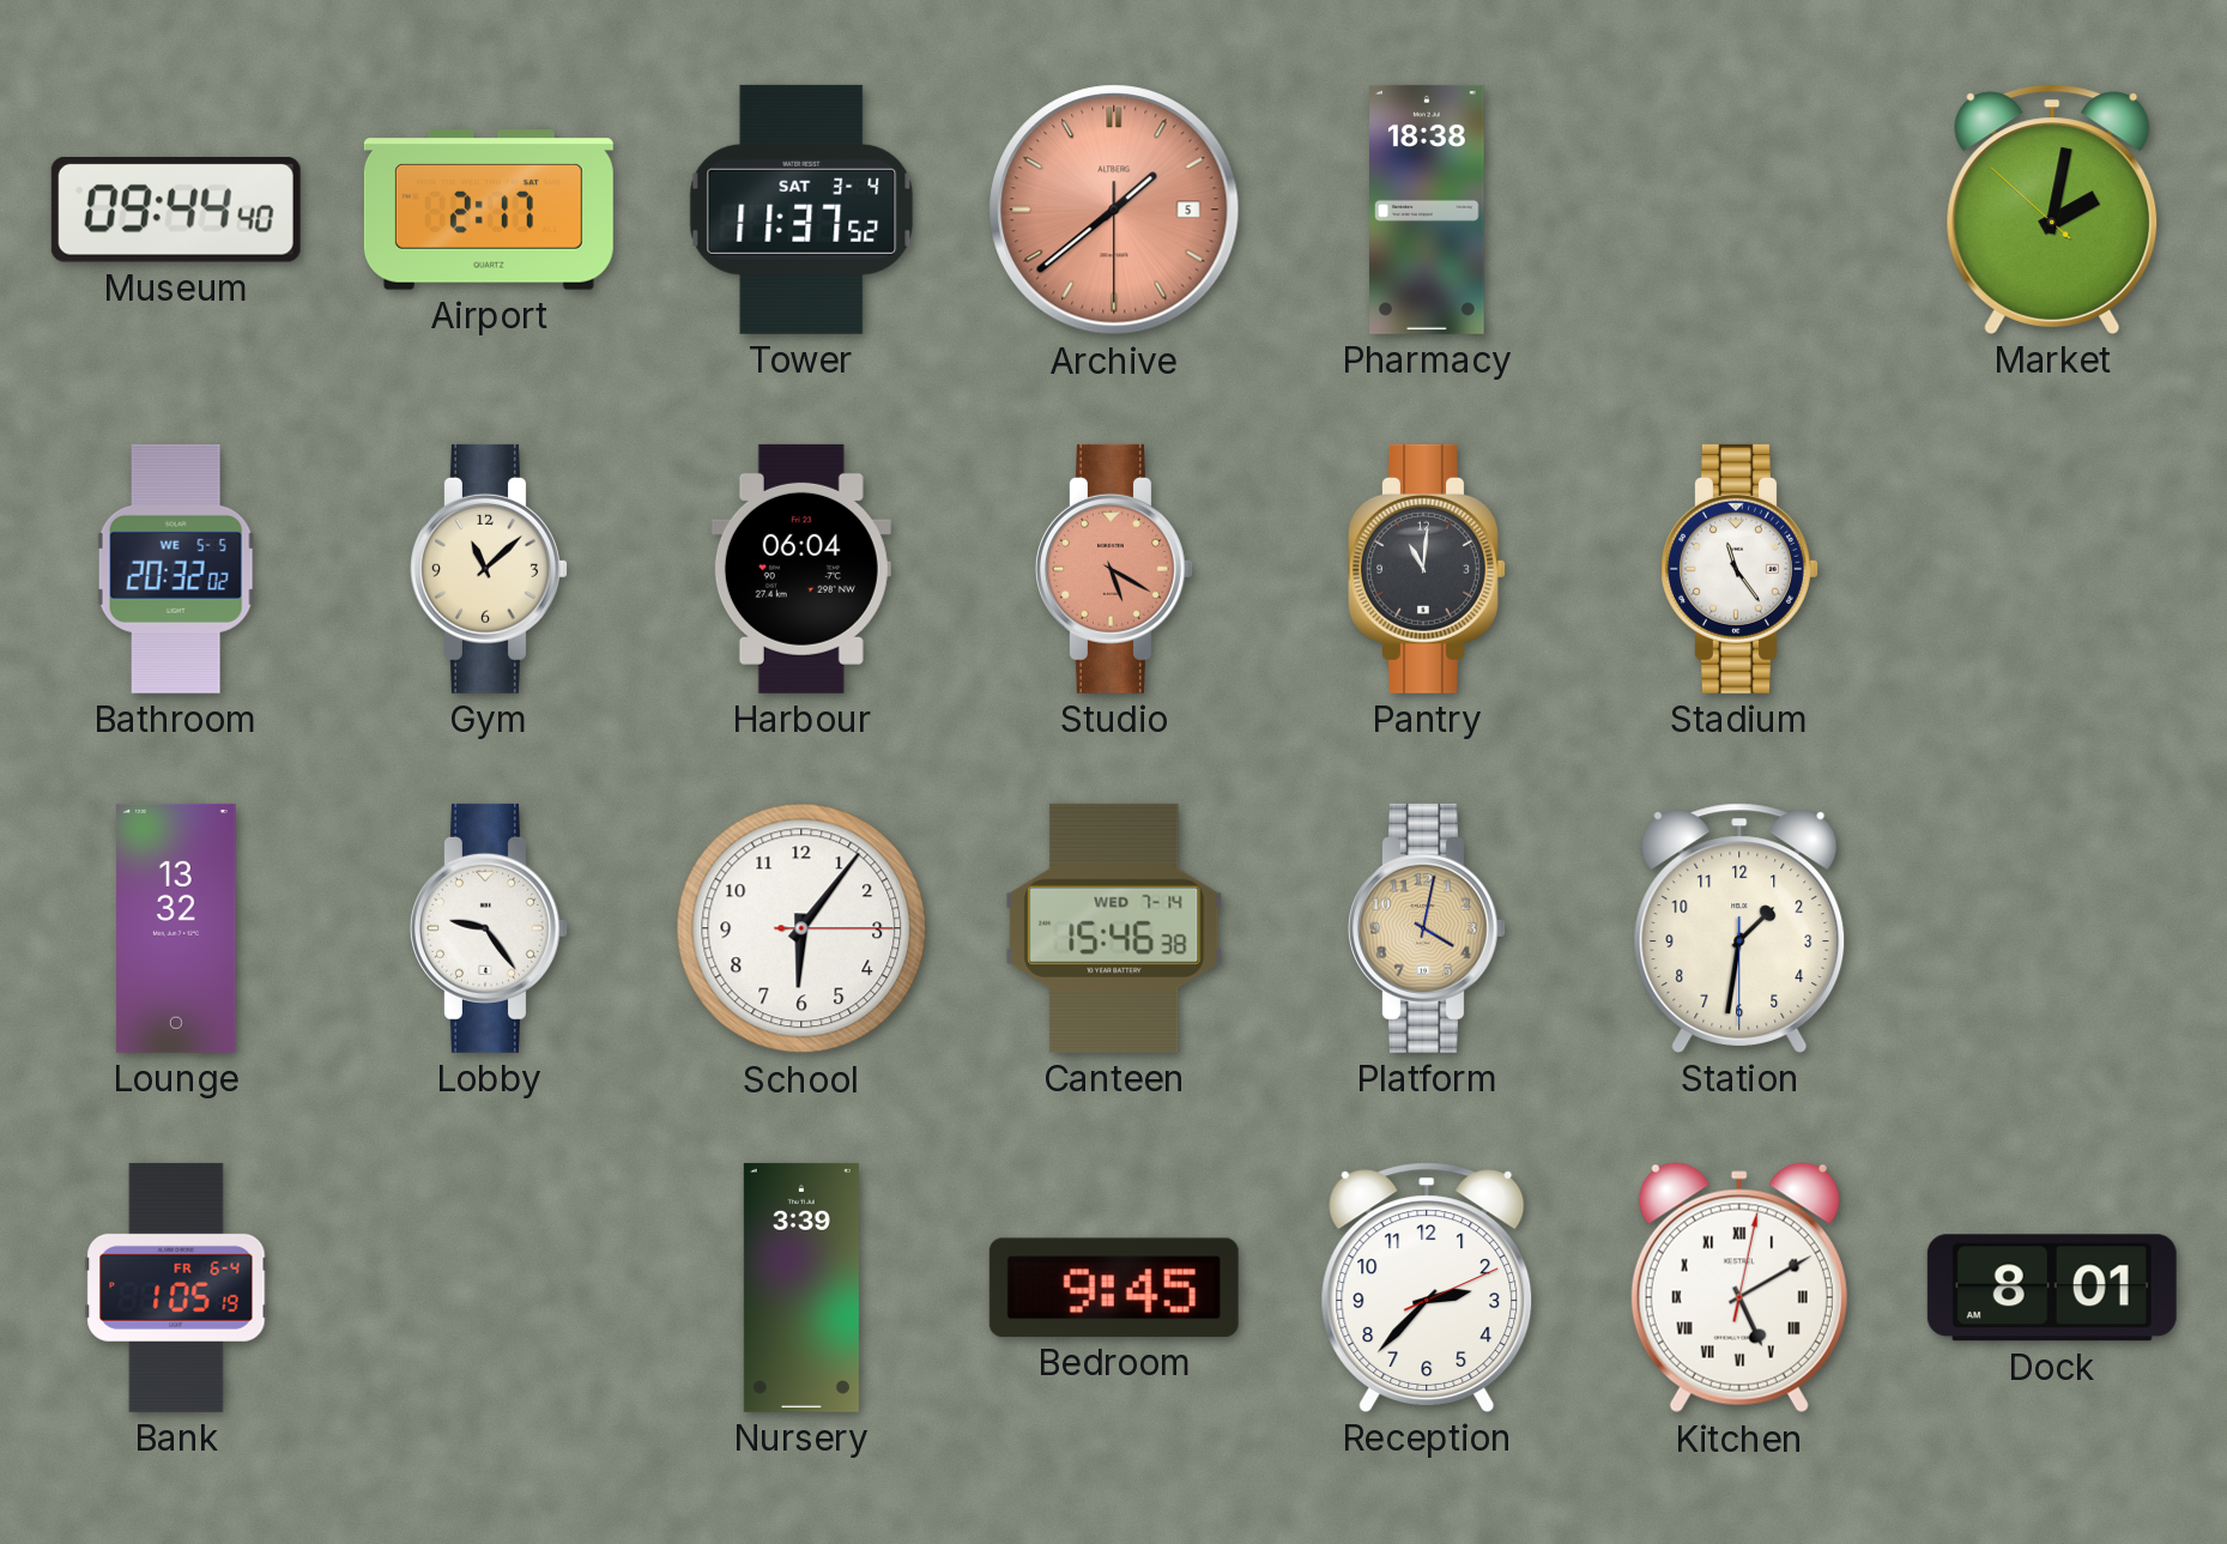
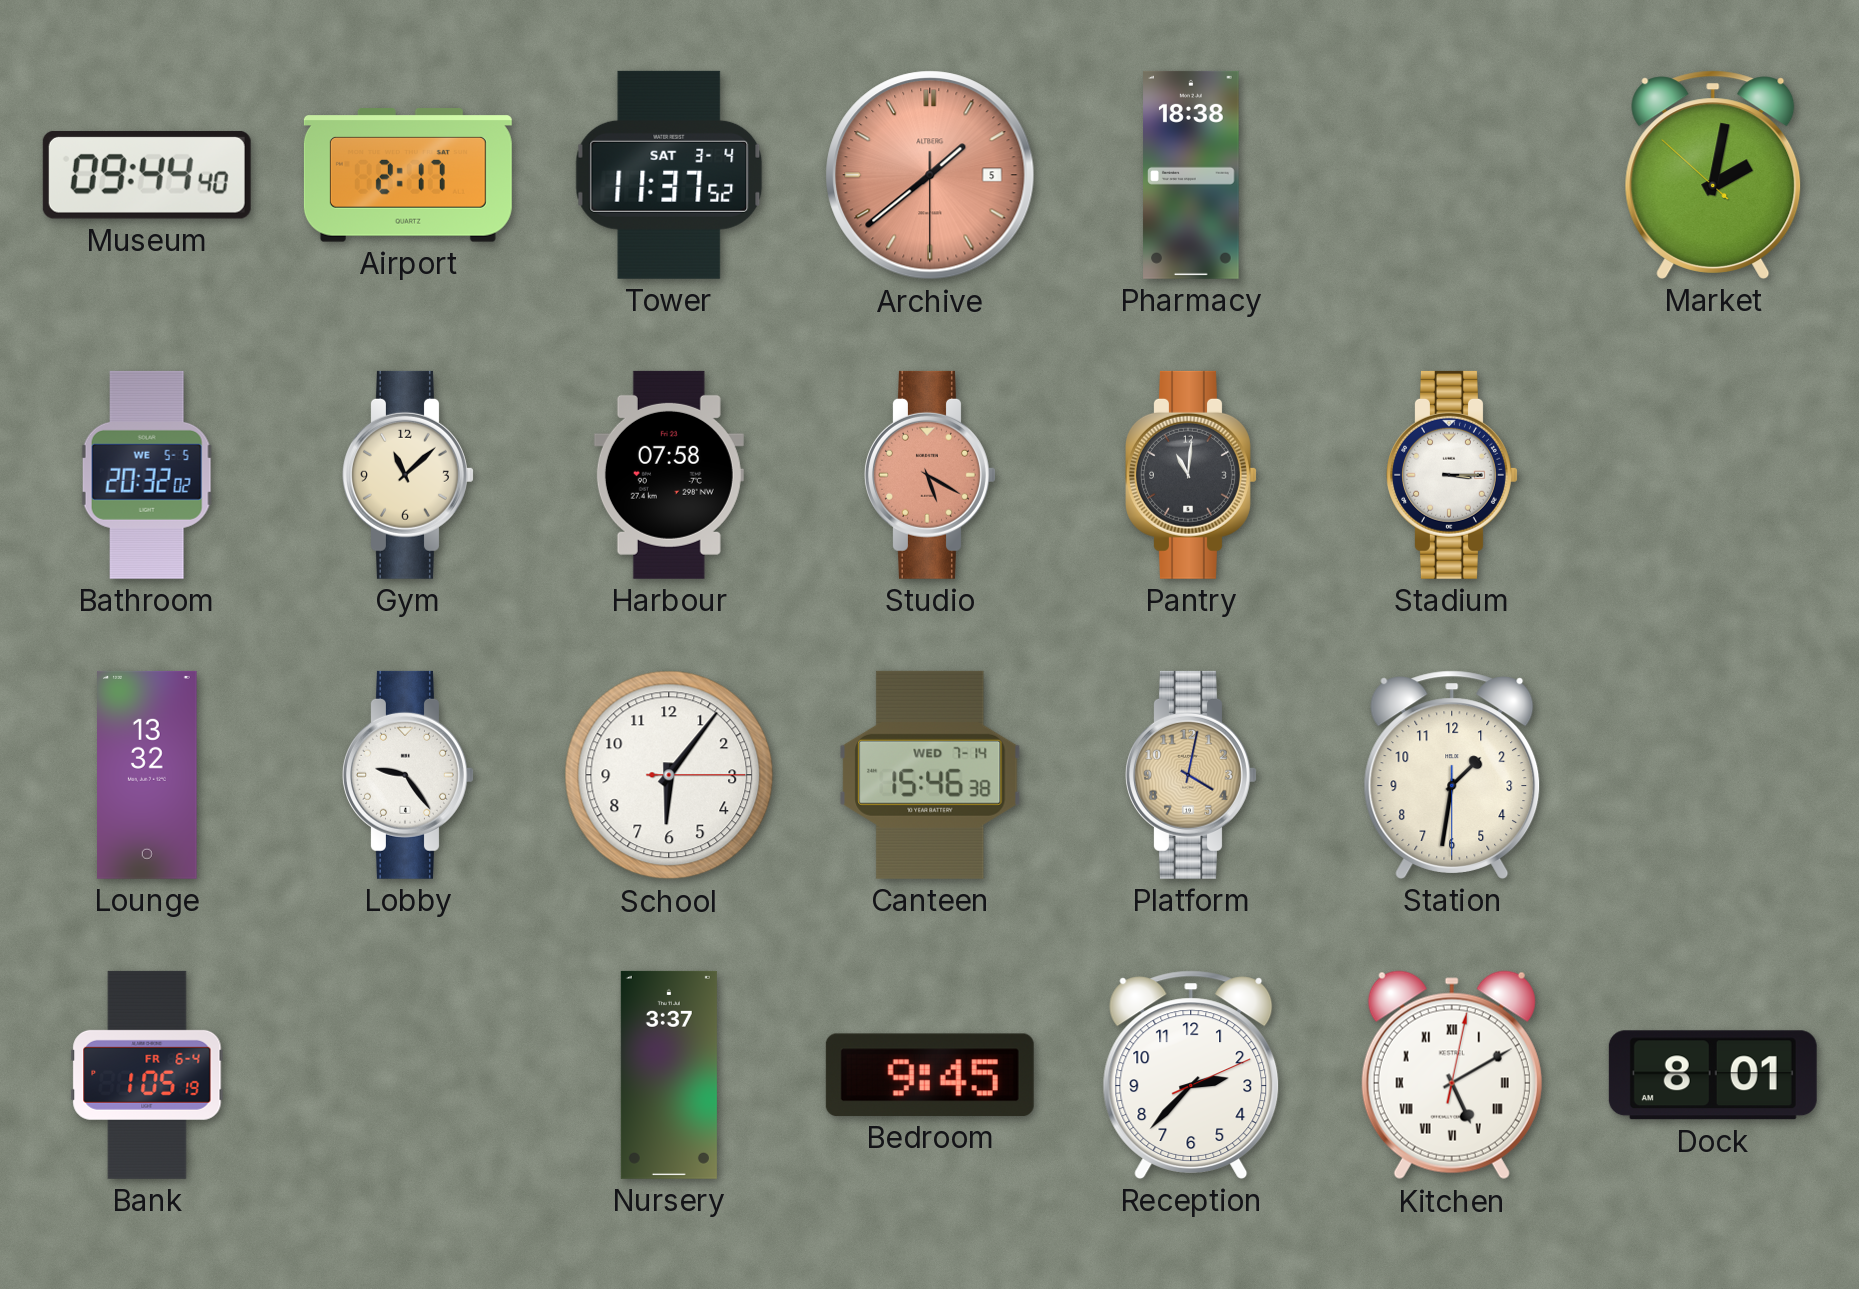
Harbour: 06:04 -> 07:58 (669, 475)
Stadium: 11:24 -> 3:15 (1453, 475)
Nursery: 3:39 -> 3:37 (669, 1075)
